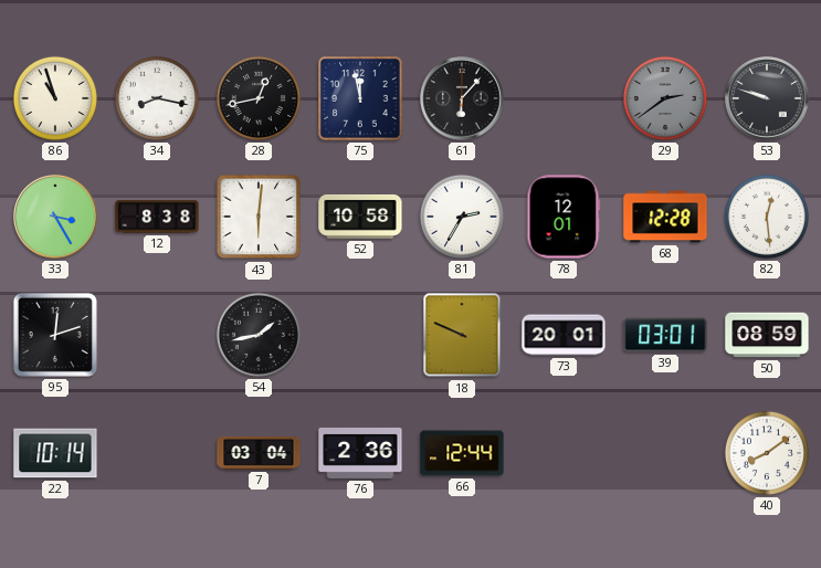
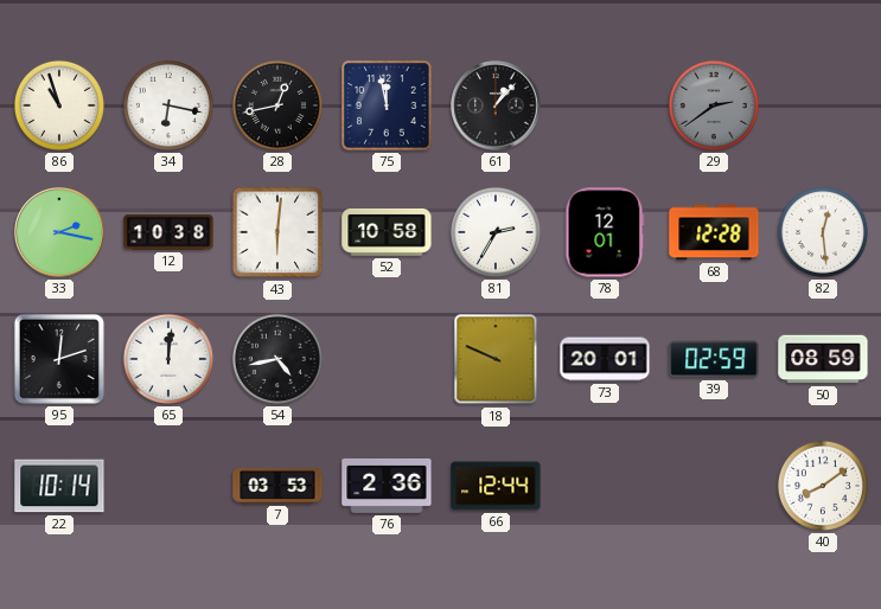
34: 8:17 -> 6:17 (168, 105)
61: 6:07 -> 1:07 (496, 105)
53: 9:48 -> none (767, 98)
33: 3:25 -> 2:17 (59, 232)
12: 8:38 -> 10:38 (168, 232)
65: none -> 12:01 (168, 359)
54: 1:43 -> 4:43 (277, 359)
39: 03:01 -> 02:59 (714, 359)
7: 03:04 -> 03:53 (277, 486)
